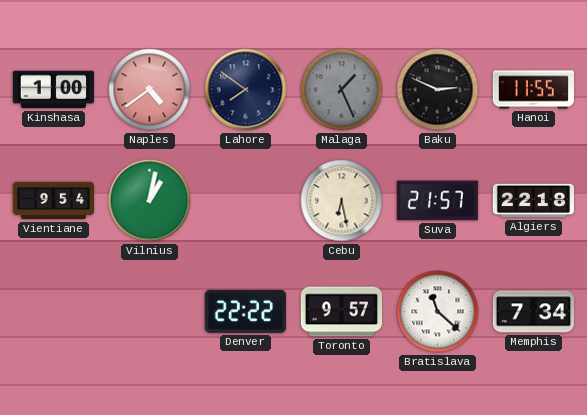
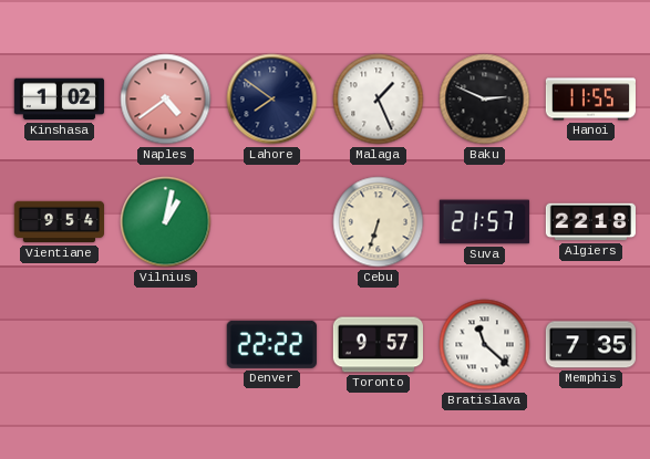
Kinshasa: 1:00 -> 1:02 (59, 100)
Malaga dial: grey -> white (379, 100)
Cebu: 6:28 -> 6:33 (379, 222)
Memphis: 7:34 -> 7:35 (590, 345)
